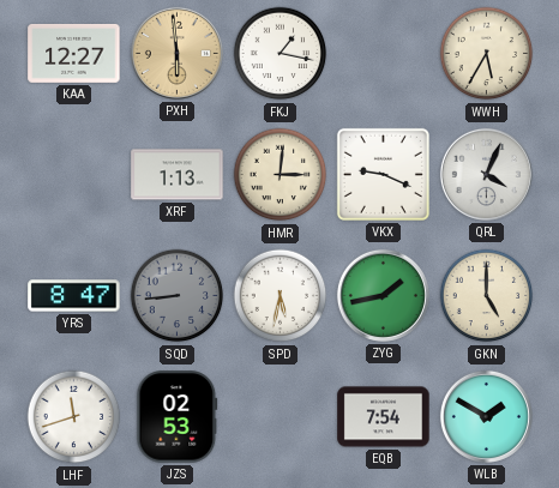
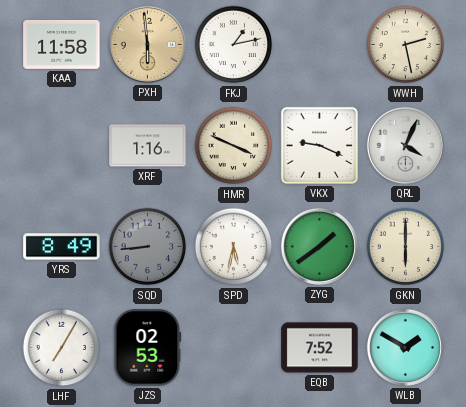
KAA: 12:27 -> 11:58 (62, 44)
FKJ: 1:17 -> 1:13 (234, 45)
WWH: 5:35 -> 2:28 (406, 45)
XRF: 1:13 -> 1:16 (148, 146)
HMR: 3:01 -> 3:49 (234, 146)
YRS: 8:47 -> 8:49 (62, 247)
ZYG: 1:43 -> 1:39 (319, 246)
GKN: 5:00 -> 6:00 (406, 247)
LHF: 11:42 -> 7:05 (62, 348)
EQB: 7:54 -> 7:52 (320, 348)
